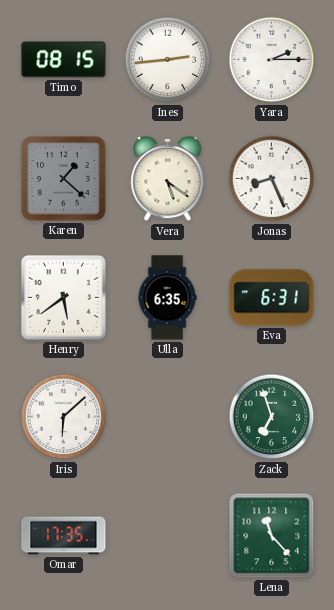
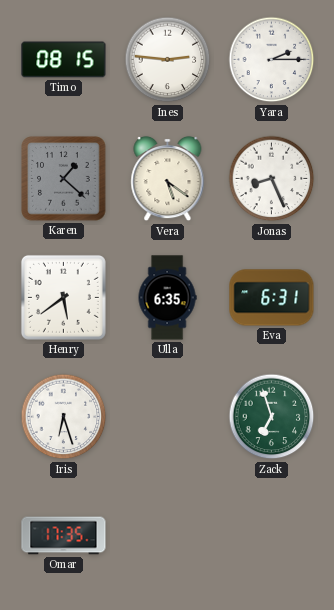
Ines: 2:44 -> 2:46 (168, 60)
Iris: 6:08 -> 6:27 (64, 417)
Lena: 11:23 -> none (272, 536)
